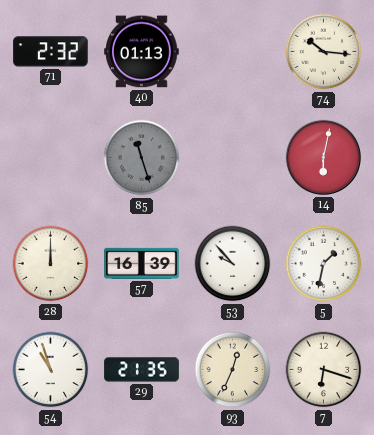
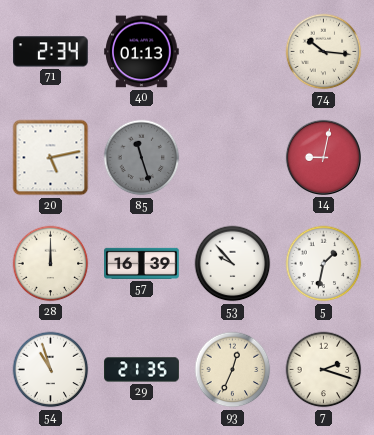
71: 2:32 -> 2:34 (51, 52)
20: none -> 5:13 (51, 158)
14: 6:02 -> 9:02 (323, 157)
7: 6:18 -> 2:18 (324, 370)
